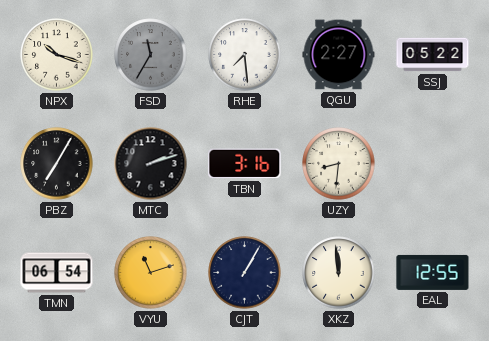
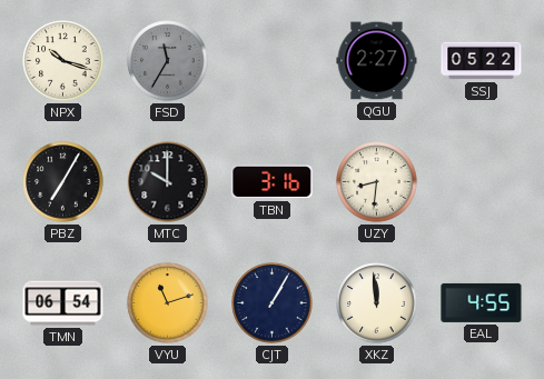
RHE: 7:29 -> none (245, 55)
MTC: 2:12 -> 10:00 (168, 182)
EAL: 12:55 -> 4:55 (482, 302)
